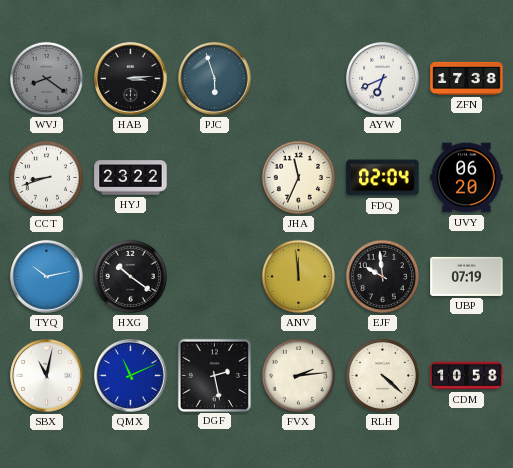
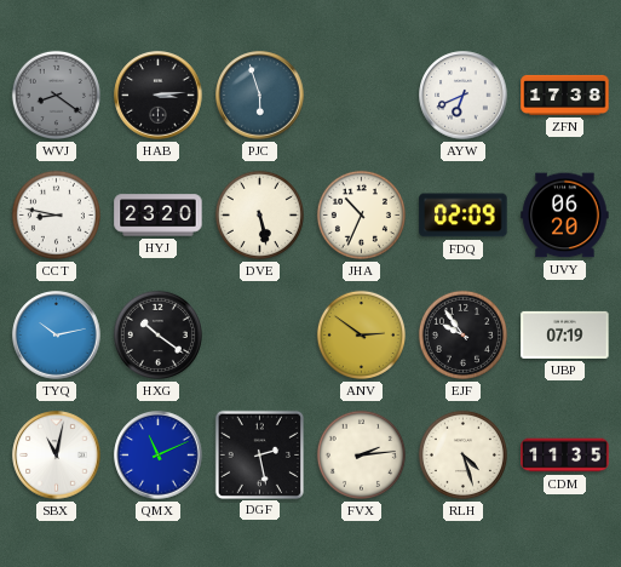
CCT: 8:42 -> 8:47 (56, 214)
HYJ: 23:22 -> 23:20 (159, 216)
DVE: none -> 5:28 (259, 214)
JHA: 11:34 -> 10:34 (361, 214)
FDQ: 02:04 -> 02:09 (464, 216)
ANV: 11:59 -> 2:51 (361, 334)
EJF: 9:59 -> 9:54 (462, 334)
RLH: 4:22 -> 4:27 (462, 454)
CDM: 10:58 -> 11:35 (565, 456)
